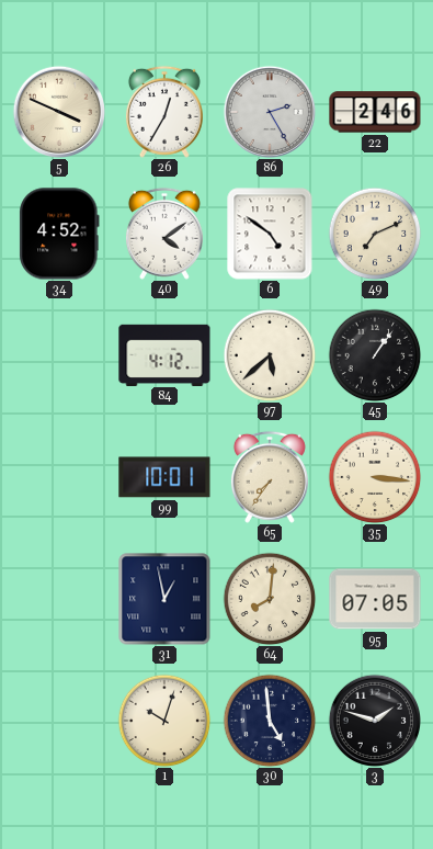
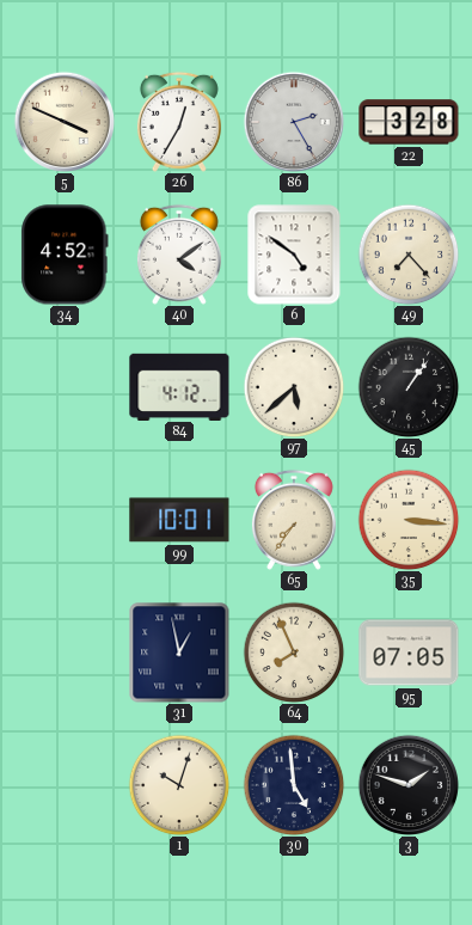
22: 2:46 -> 3:28 (409, 122)
49: 7:11 -> 7:23 (409, 255)
64: 8:01 -> 7:56 (294, 653)
